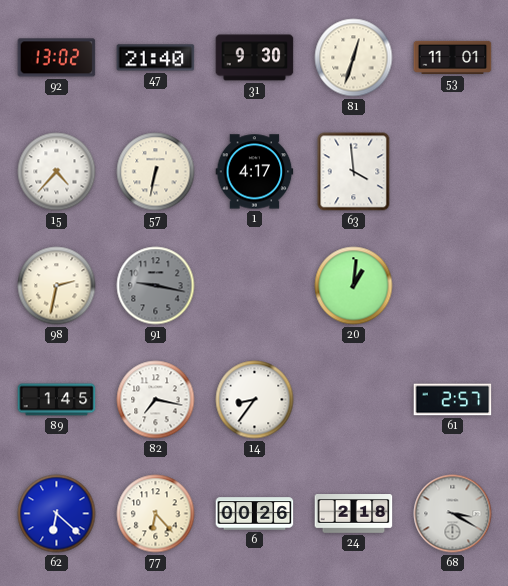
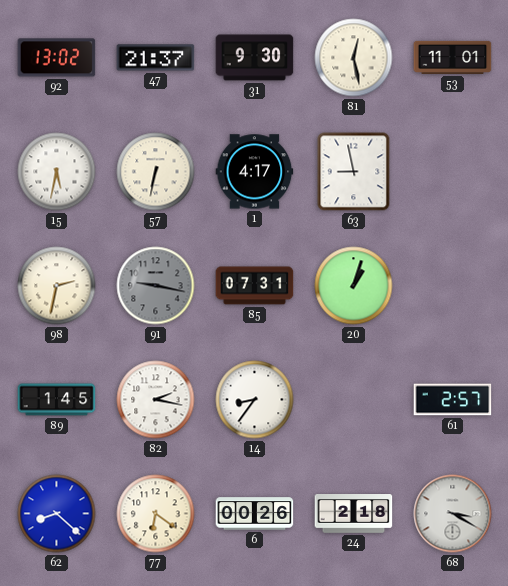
47: 21:40 -> 21:37 (156, 58)
81: 12:33 -> 12:28 (354, 58)
15: 4:37 -> 5:32 (57, 172)
63: 3:59 -> 8:58 (354, 172)
85: none -> 07:31 (255, 286)
20: 1:01 -> 1:03 (354, 286)
82: 7:17 -> 2:17 (156, 400)
62: 6:22 -> 8:22 (57, 514)
77: 6:23 -> 6:21 (156, 514)
